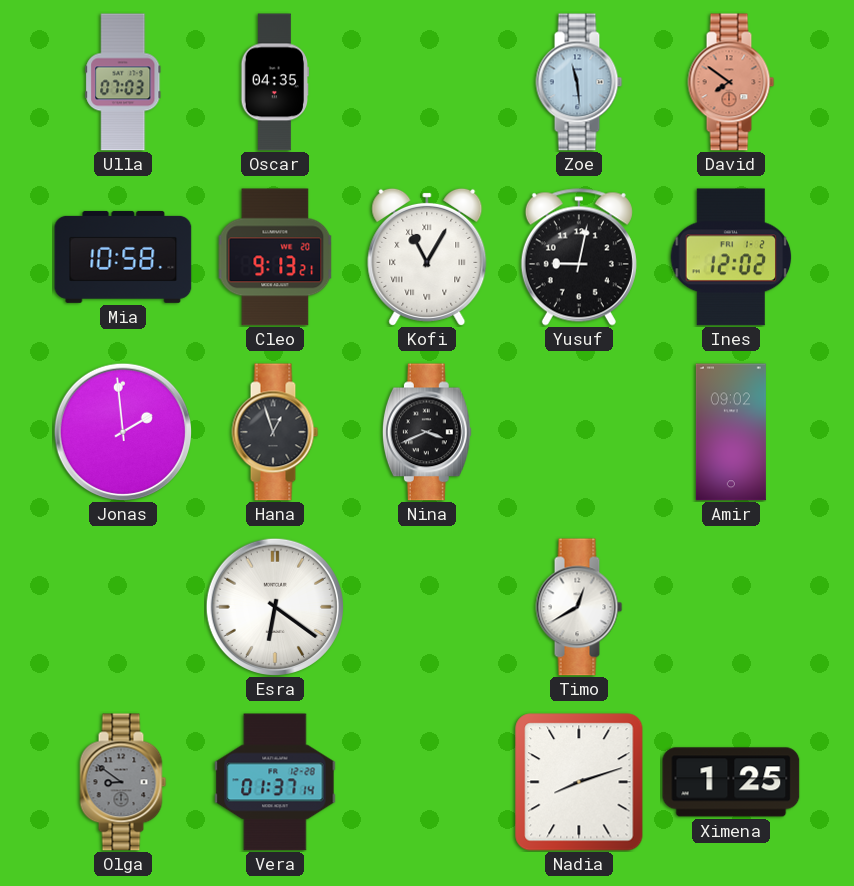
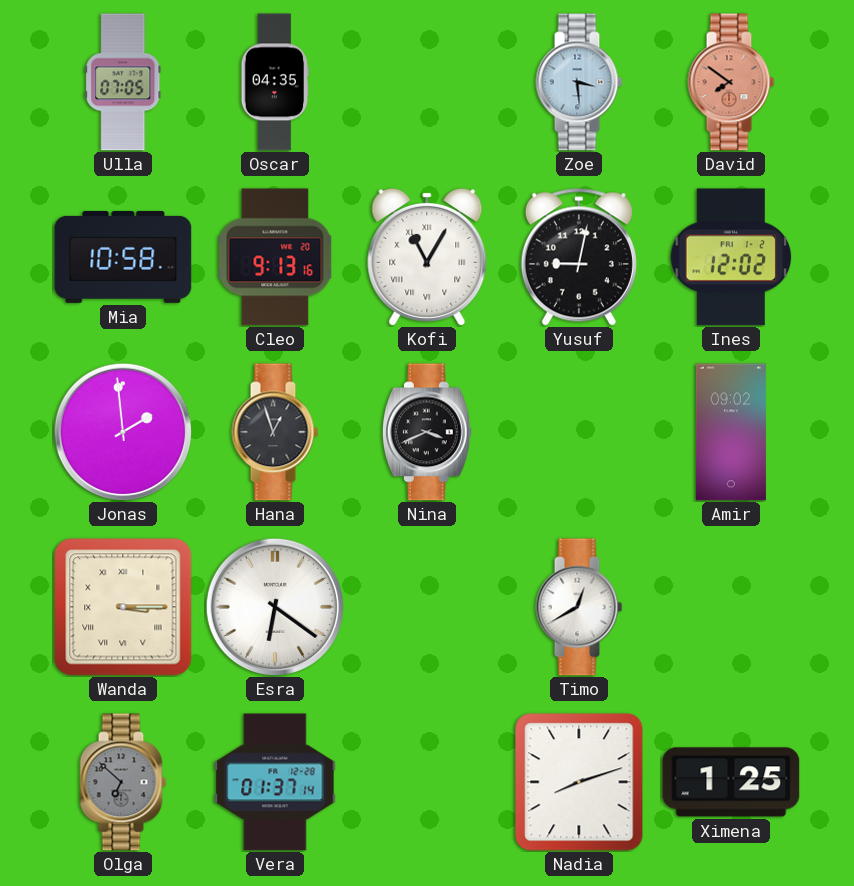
Ulla: 07:03 -> 07:05 (123, 82)
Zoe: 11:29 -> 3:29 (579, 82)
Cleo: 9:13:21 -> 9:13:16 (275, 257)
Wanda: none -> 3:15 (123, 607)
Olga: 8:51 -> 6:52 (123, 782)
